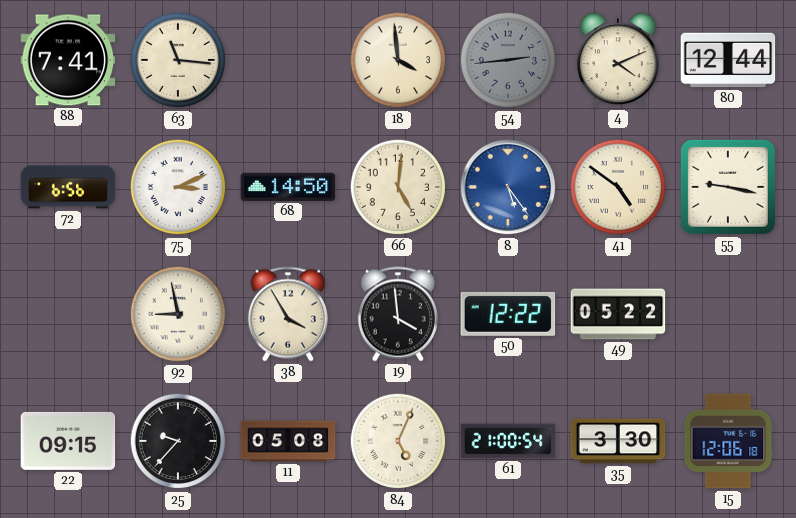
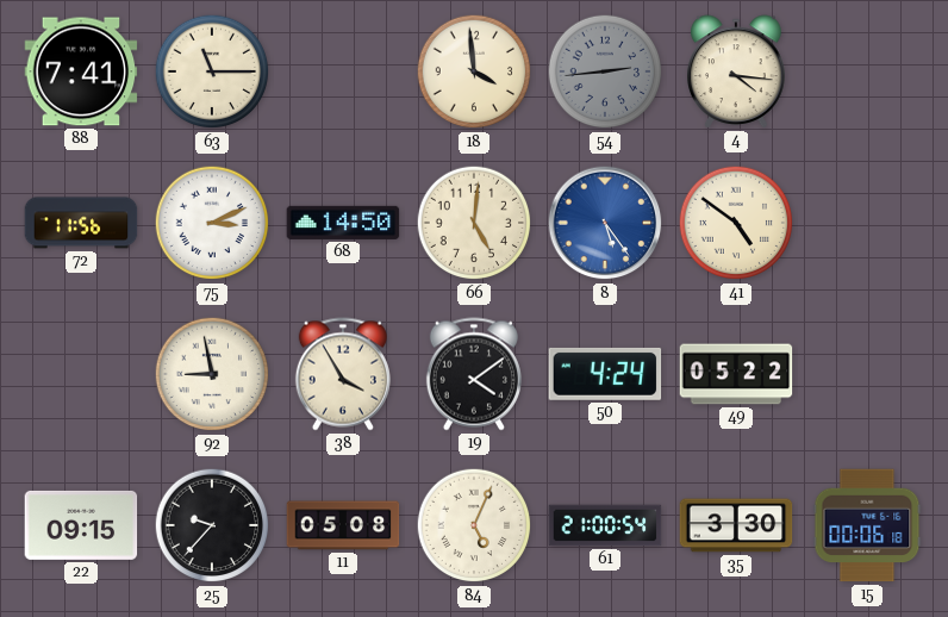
63: 11:16 -> 11:15 (212, 71)
4: 4:11 -> 4:16 (737, 71)
80: 12:44 -> none (728, 60)
72: 6:56 -> 11:56 (81, 223)
55: 9:17 -> none (728, 187)
19: 3:59 -> 4:09 (474, 374)
50: 12:22 -> 4:24 (605, 374)
15: 12:06 -> 00:06 (867, 525)
